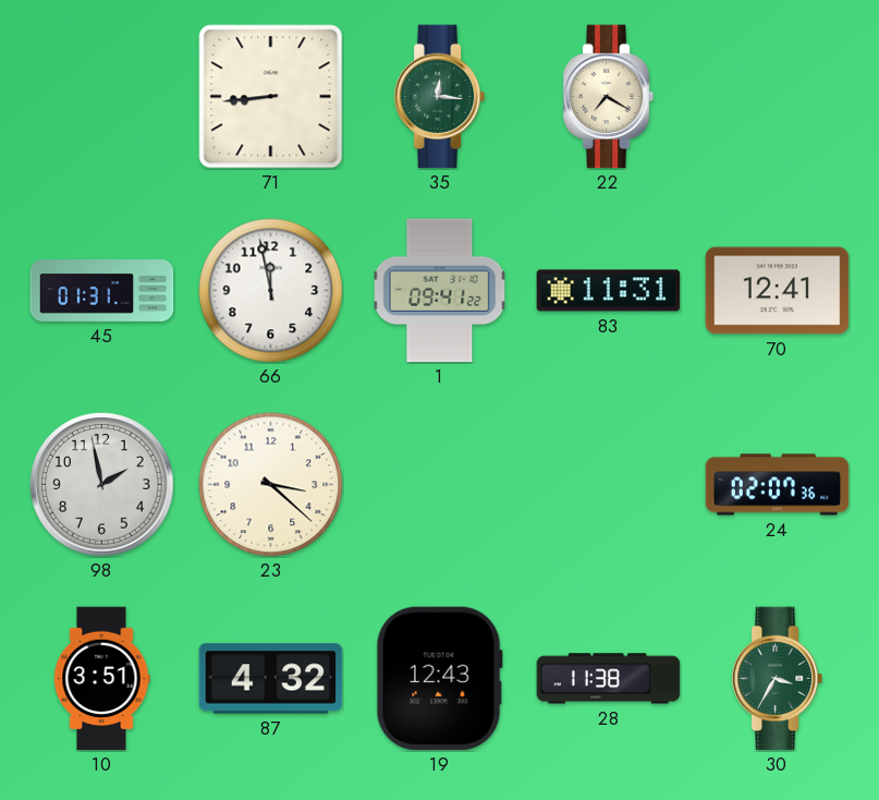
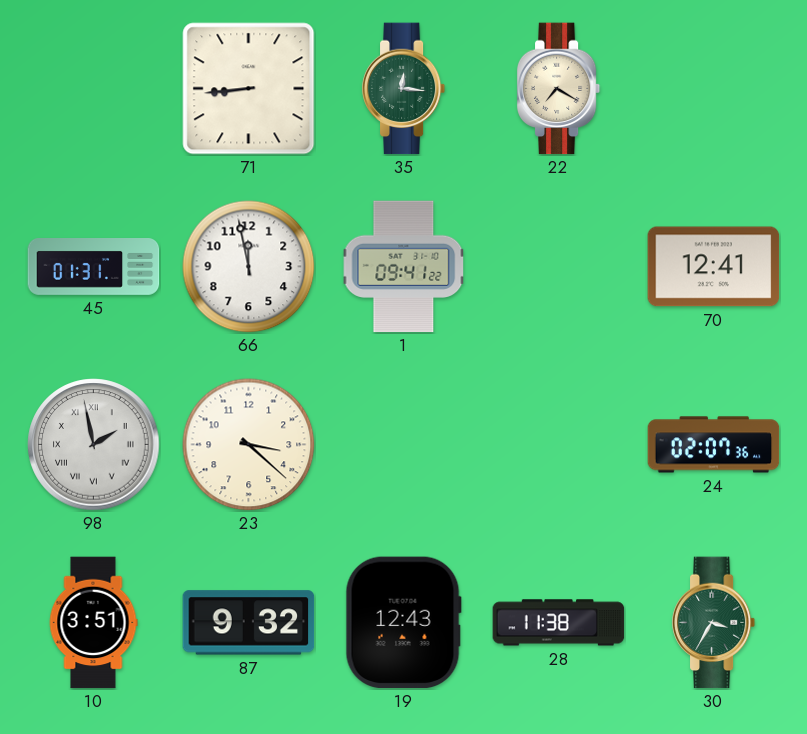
83: 11:31 -> none (609, 291)
98 numerals: Arabic -> Roman (94, 445)
87: 4:32 -> 9:32 (249, 623)
